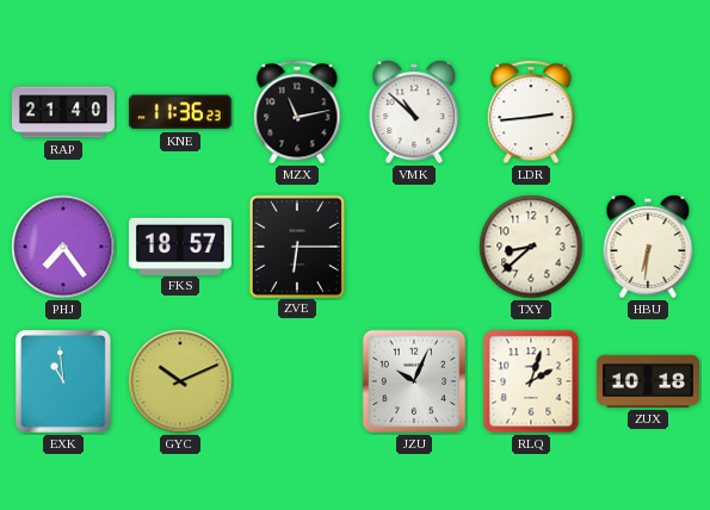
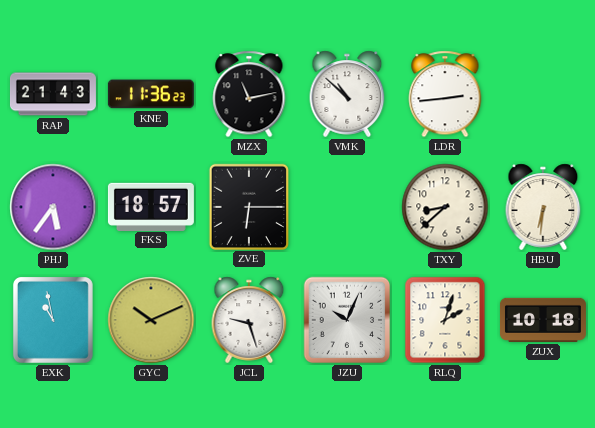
RAP: 21:40 -> 21:43 (53, 94)
PHJ: 7:24 -> 5:36 (53, 207)
EXK: 10:59 -> 10:58 (53, 320)
JCL: none -> 9:27 (249, 320)
